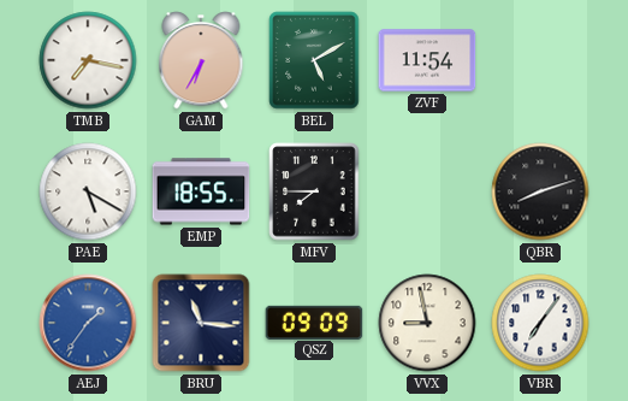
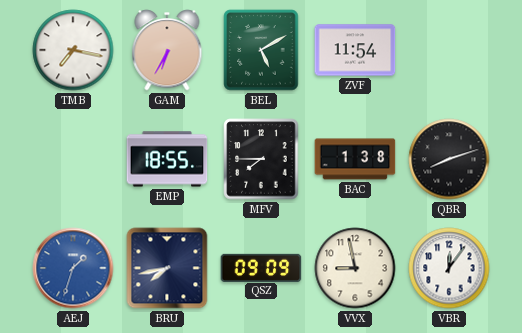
PAE: 5:20 -> none (88, 191)
BAC: none -> 1:38 (355, 159)
AEJ: 1:36 -> 1:33 (73, 268)
BRU: 11:16 -> 7:43 (167, 268)
VBR: 7:06 -> 12:06 (449, 268)
